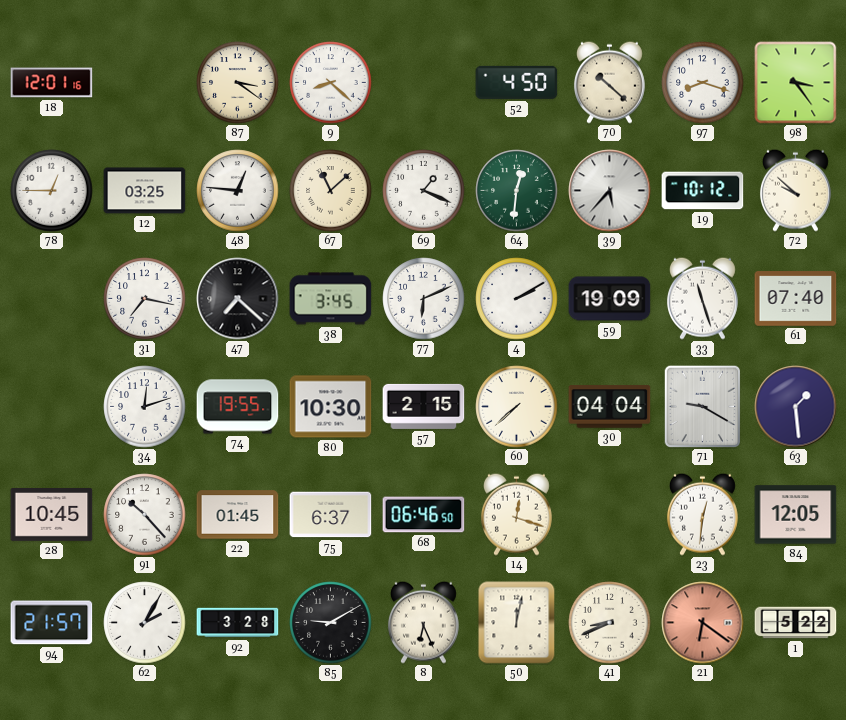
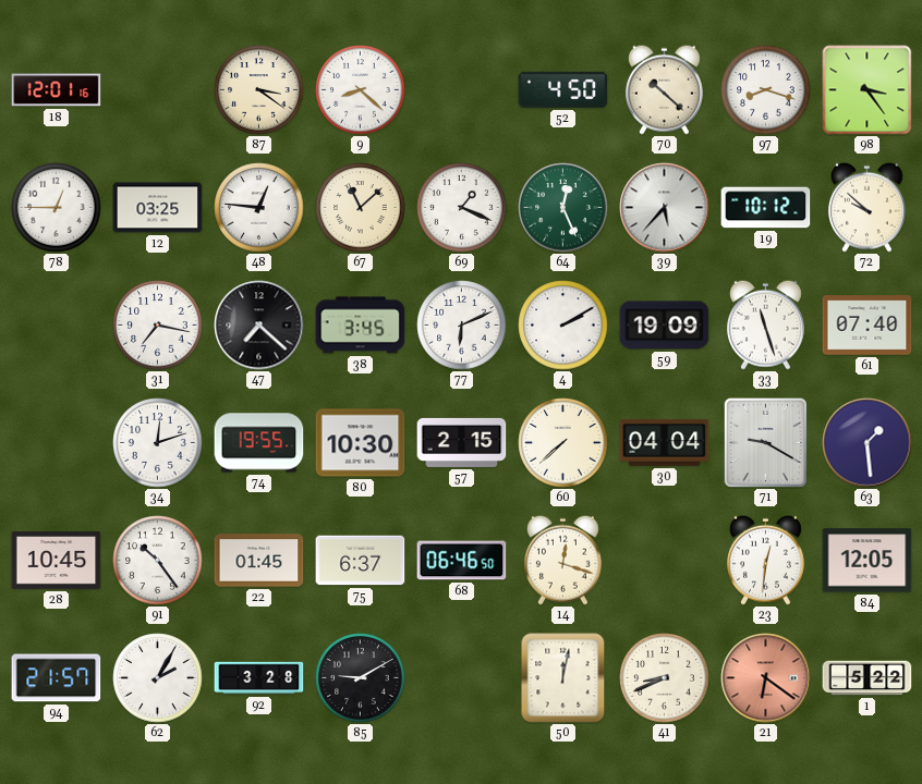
64: 12:31 -> 12:26 (563, 208)
91: 10:23 -> 10:24 (158, 561)
8: 6:26 -> none (423, 622)
